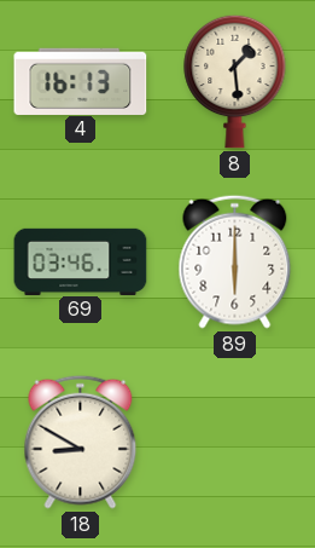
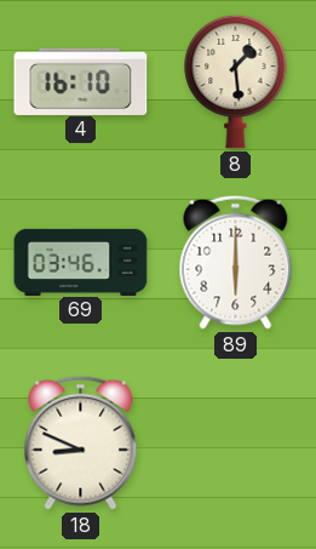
4: 16:13 -> 16:10 (81, 81)
18: 8:50 -> 8:49 (81, 442)
